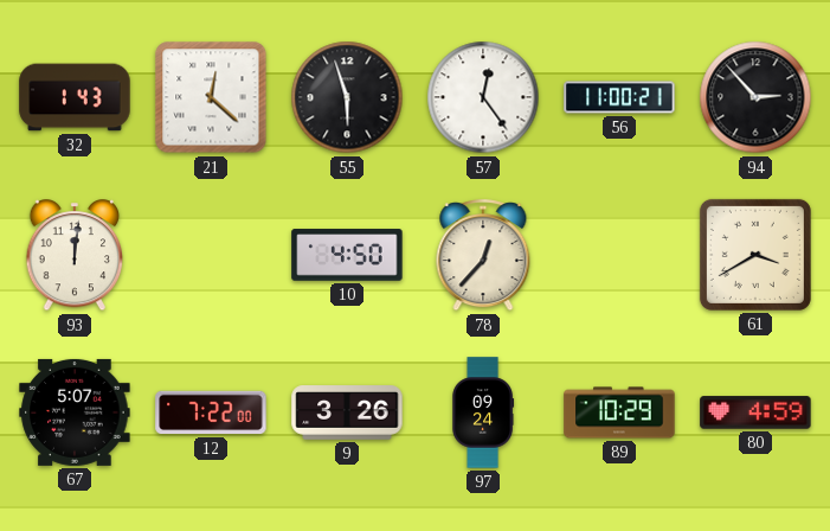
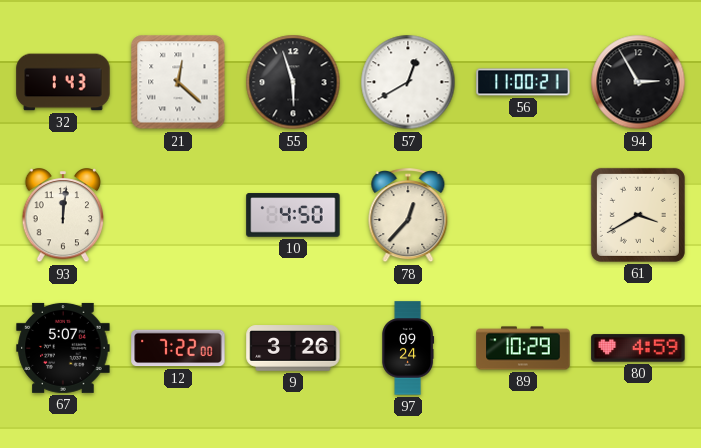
57: 12:24 -> 12:40 (408, 82)
94: 2:53 -> 2:55 (638, 82)
